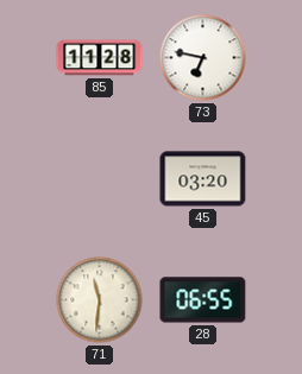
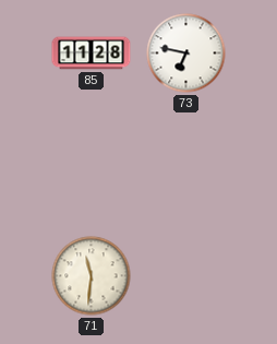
45: 03:20 -> none (203, 179)
28: 06:55 -> none (203, 300)
